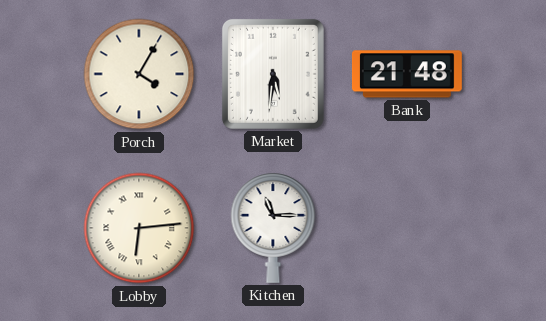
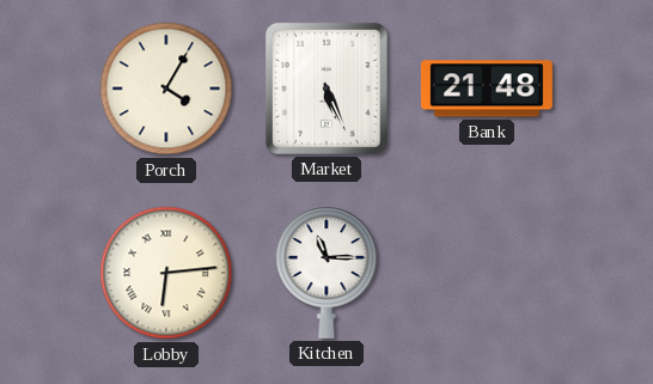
Market: 5:31 -> 5:26 (326, 89)
